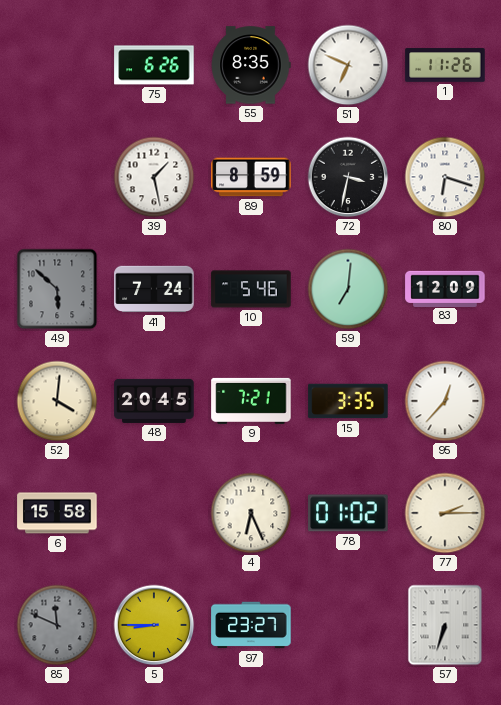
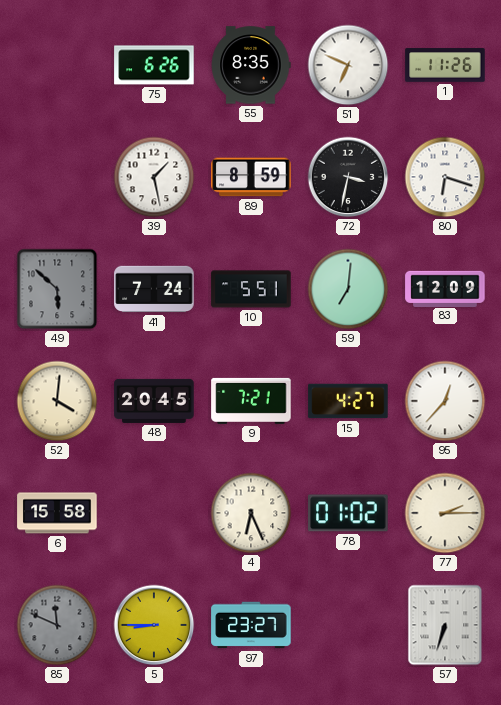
10: 5:46 -> 5:51 (251, 289)
15: 3:35 -> 4:27 (348, 401)
